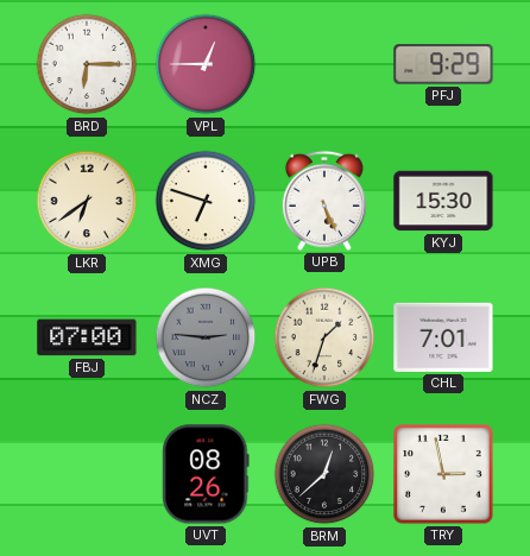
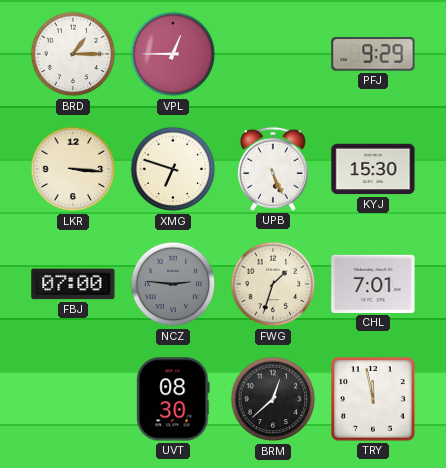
BRD: 6:15 -> 1:15 (73, 54)
LKR: 6:39 -> 3:16 (73, 169)
UVT: 08:26 -> 08:30 (173, 399)
TRY: 2:58 -> 11:58 (373, 399)
